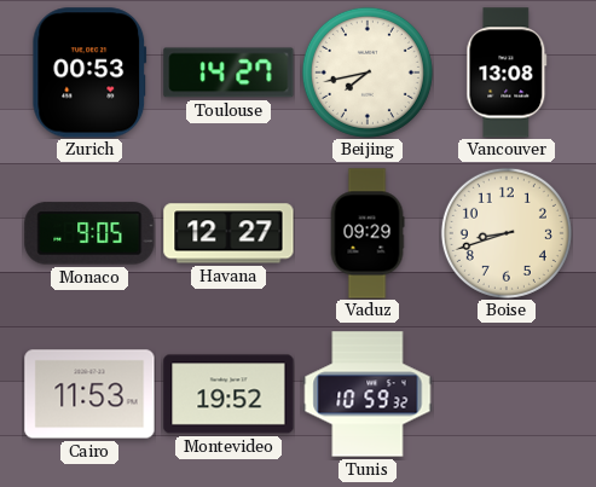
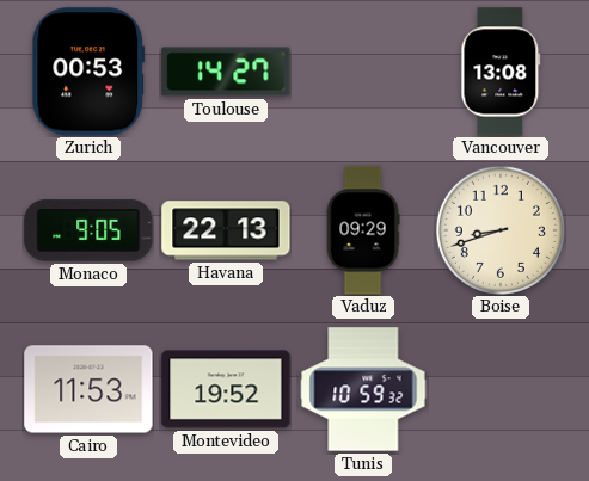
Beijing: 7:43 -> none (368, 73)
Havana: 12:27 -> 22:13 (226, 230)
